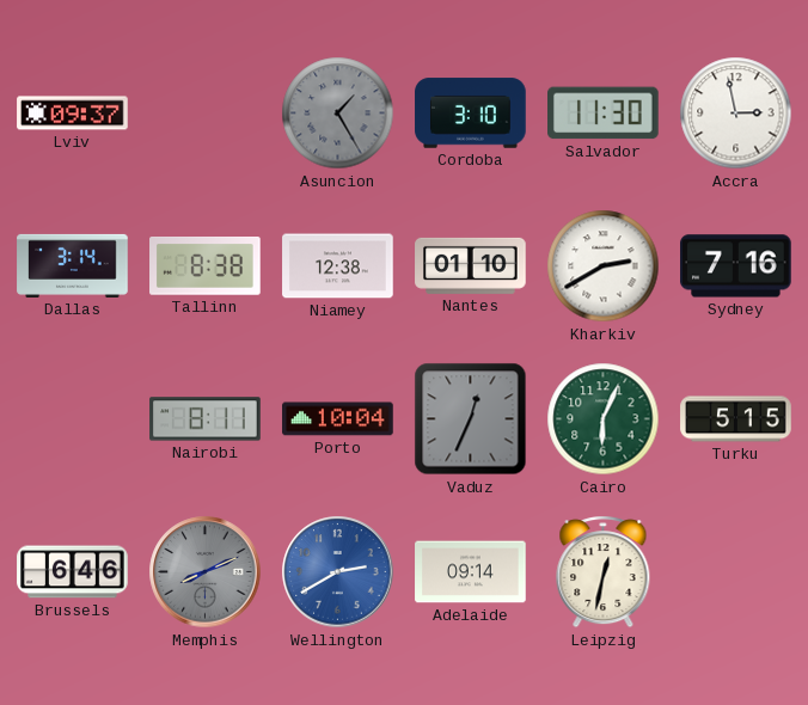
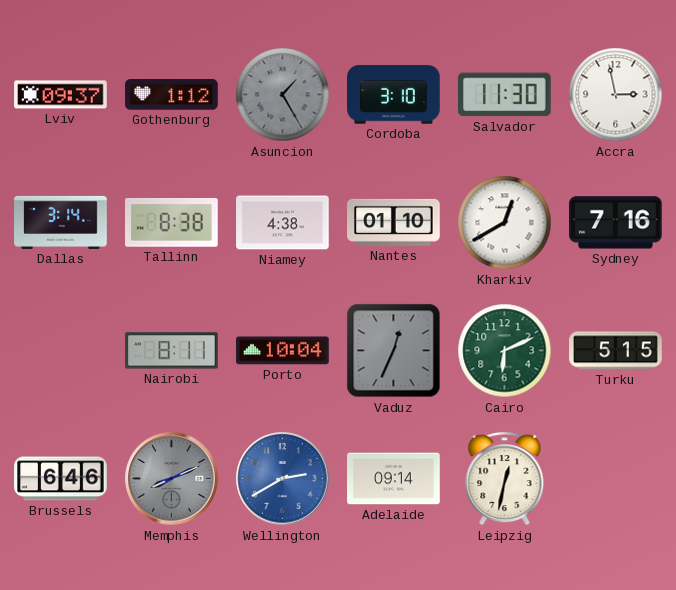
Gothenburg: none -> 1:12 (172, 95)
Niamey: 12:38 -> 4:38 (283, 223)
Kharkiv: 2:40 -> 12:40 (505, 223)
Cairo: 6:04 -> 6:11 (505, 351)
